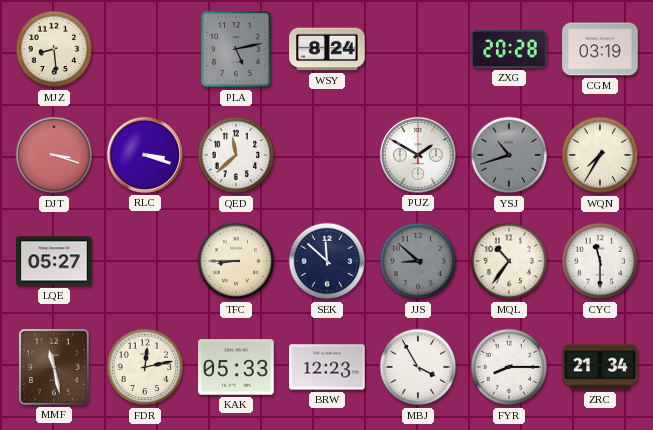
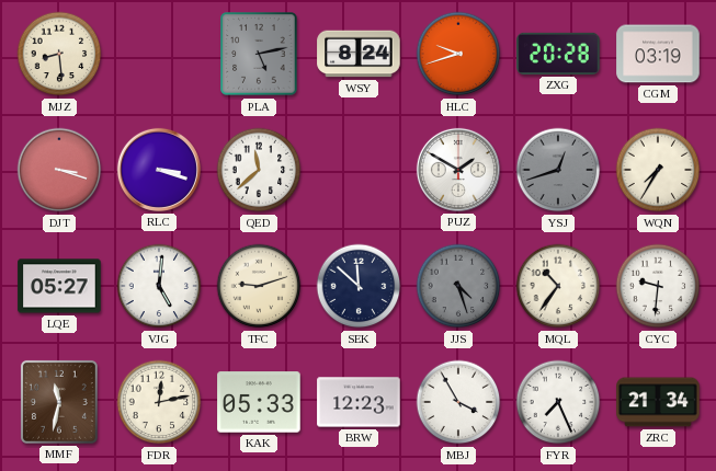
HLC: none -> 9:42 (458, 54)
YSJ: 10:42 -> 12:42 (558, 170)
VJG: none -> 5:01 (159, 286)
TFC: 8:45 -> 9:12 (259, 286)
JJS: 8:52 -> 4:27 (458, 286)
CYC: 11:30 -> 9:31 (658, 286)
MMF: 11:28 -> 11:32 (59, 402)
FYR: 8:15 -> 7:26 (558, 402)
